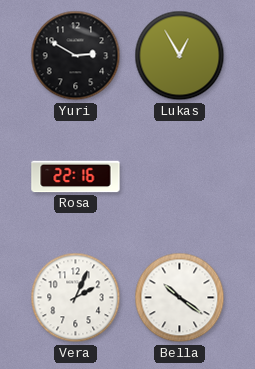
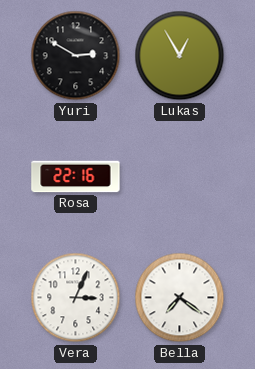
Vera: 2:04 -> 3:04 (76, 298)
Bella: 10:21 -> 7:21 (180, 298)
